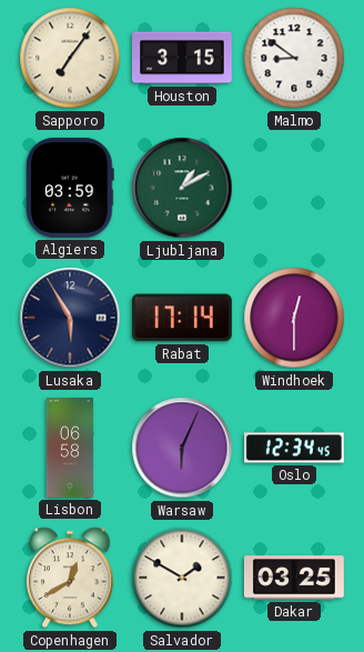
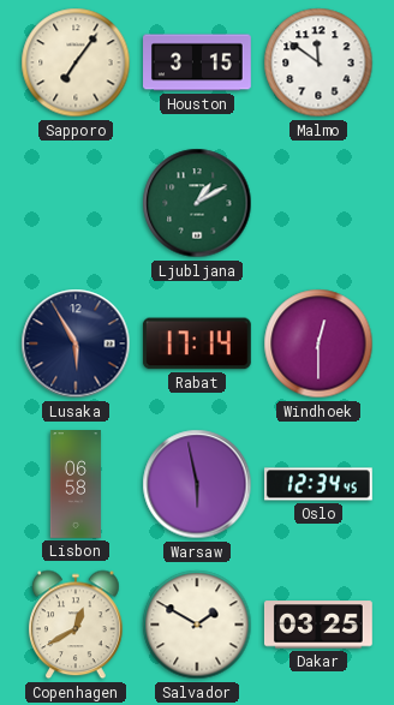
Malmo: 8:51 -> 11:51 (318, 62)
Algiers: 03:59 -> none (70, 188)
Warsaw: 6:04 -> 5:58 (197, 484)
